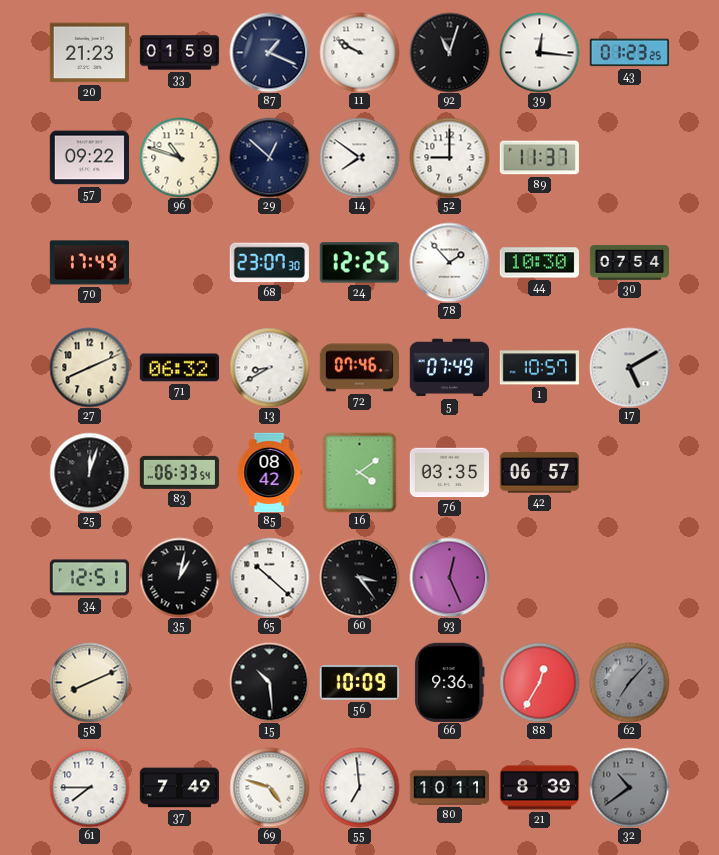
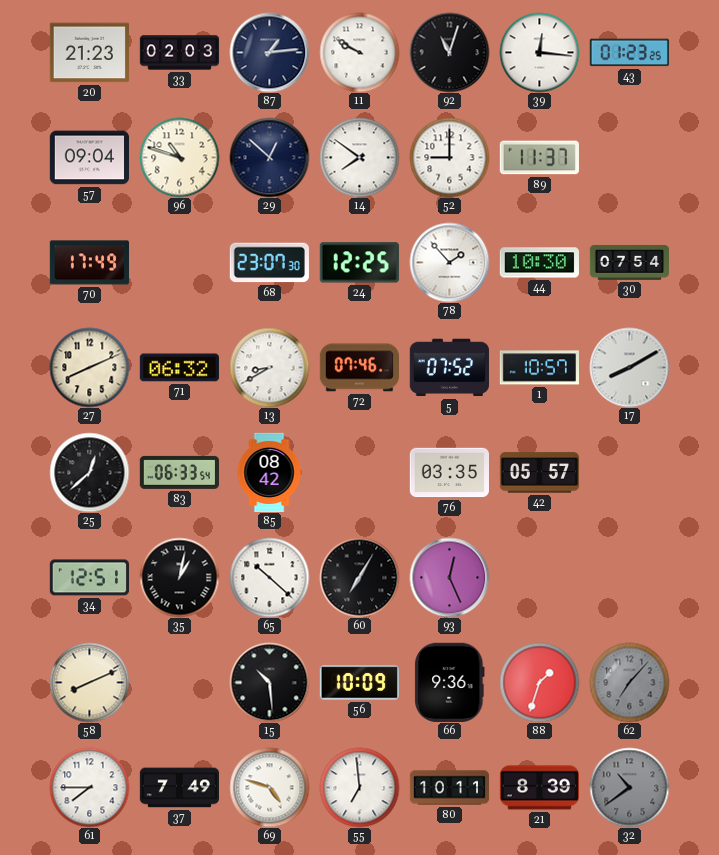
33: 01:59 -> 02:03 (179, 53)
87: 1:19 -> 1:14 (269, 52)
57: 09:22 -> 09:04 (89, 158)
5: 07:49 -> 07:52 (449, 368)
17: 5:10 -> 8:10 (629, 367)
25: 12:03 -> 12:38 (89, 472)
16: 4:09 -> none (360, 472)
42: 06:57 -> 05:57 (539, 473)
60: 3:24 -> 7:05 (359, 577)
88: 12:35 -> 1:33 (539, 682)
